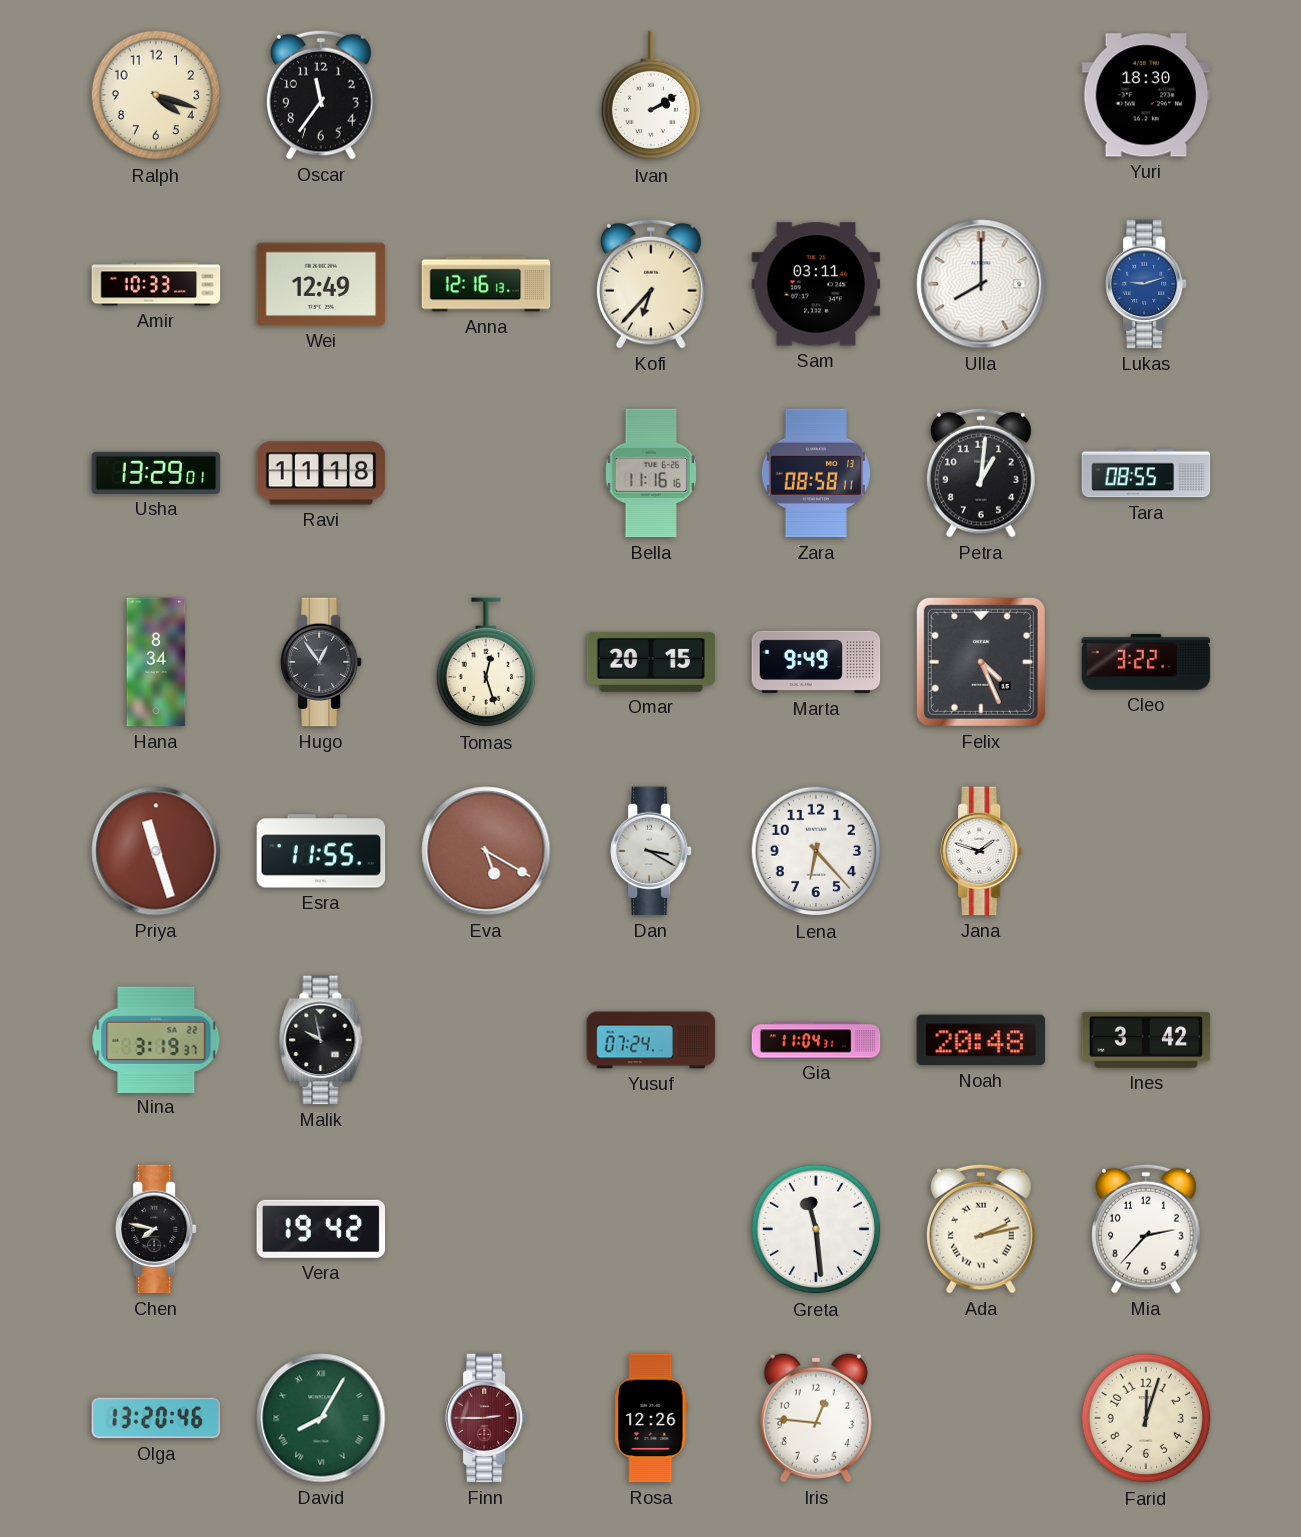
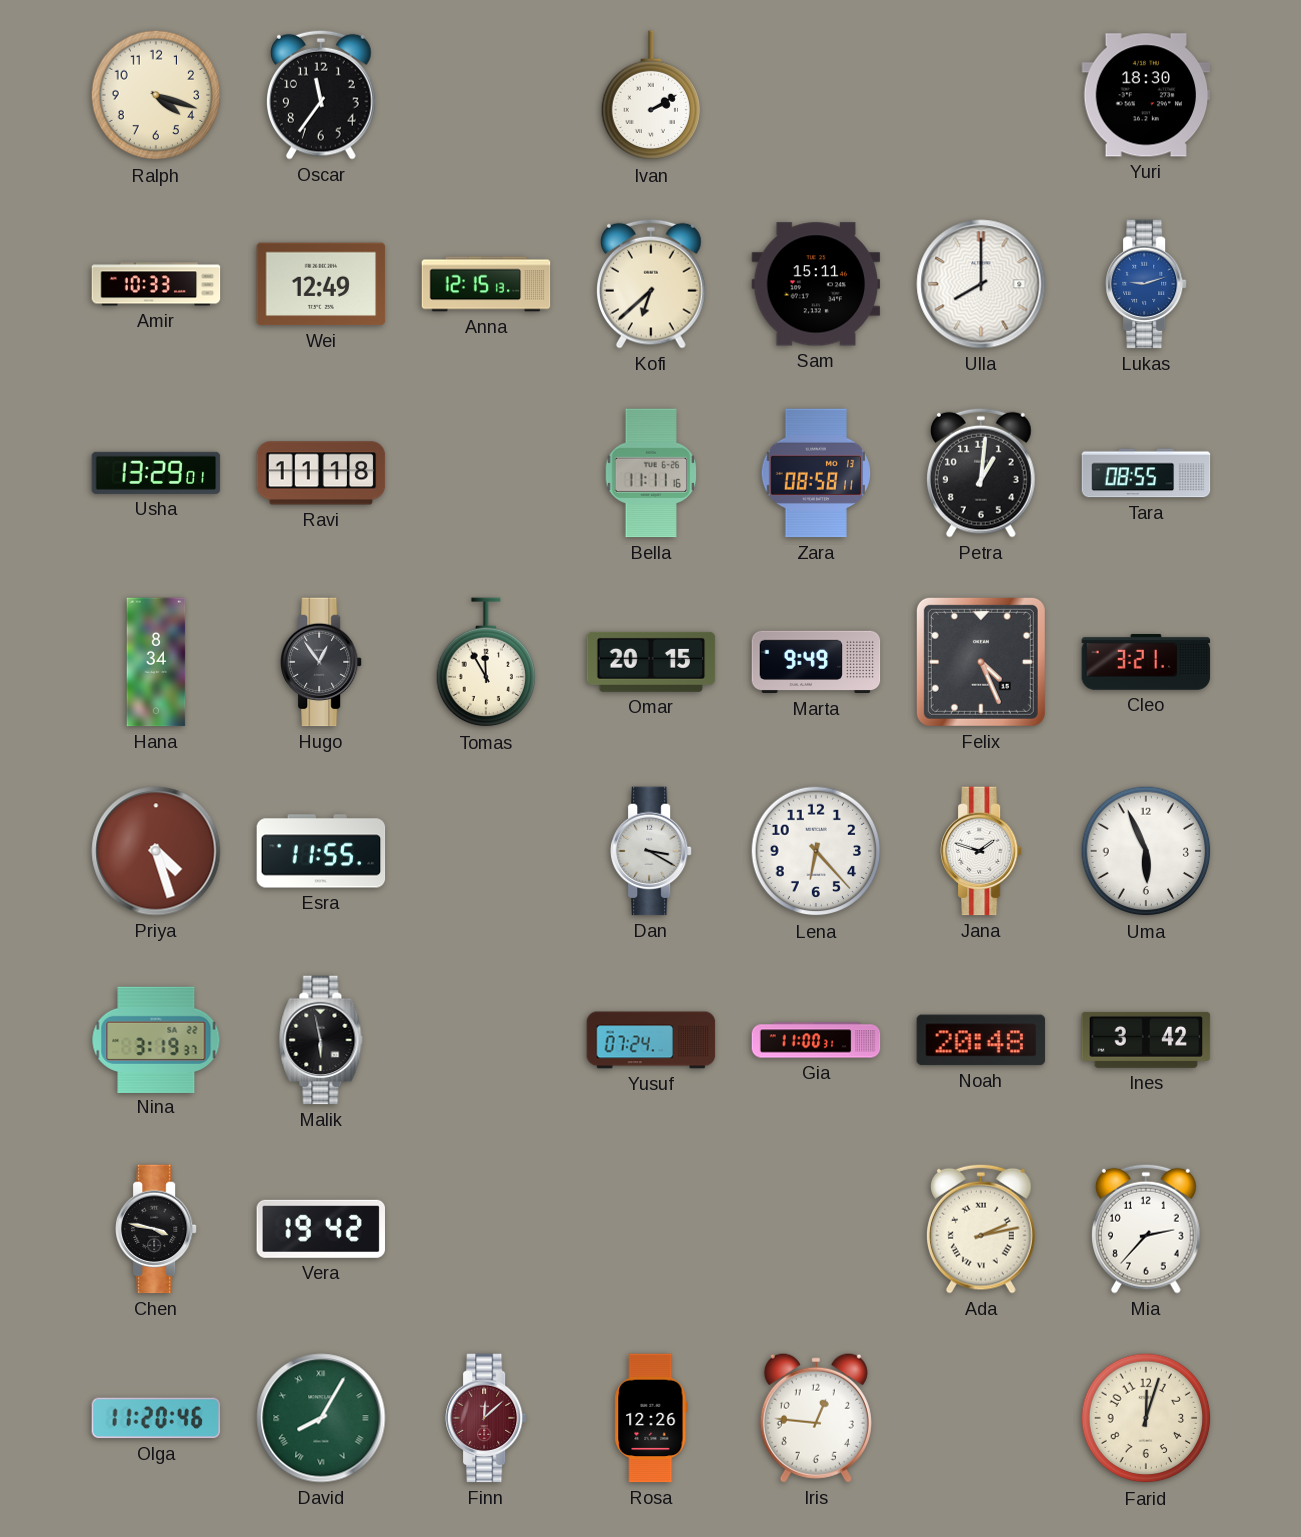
Anna: 12:16 -> 12:15 (486, 284)
Kofi: 6:37 -> 6:38 (652, 284)
Sam: 03:11 -> 15:11 (816, 284)
Bella: 11:16 -> 11:11 (651, 473)
Tomas: 12:27 -> 11:55 (486, 663)
Cleo: 3:22 -> 3:21 (1146, 662)
Priya: 11:27 -> 4:27 (156, 851)
Eva: 5:20 -> none (486, 851)
Uma: none -> 5:56 (1146, 851)
Malik: 9:58 -> 5:58 (321, 1040)
Gia: 11:04 -> 11:00 (816, 1040)
Chen: 7:47 -> 3:47 (157, 1229)
Greta: 11:29 -> none (816, 1229)
Olga: 13:20 -> 11:20 (156, 1418)
Finn: 2:45 -> 12:08 (487, 1418)
